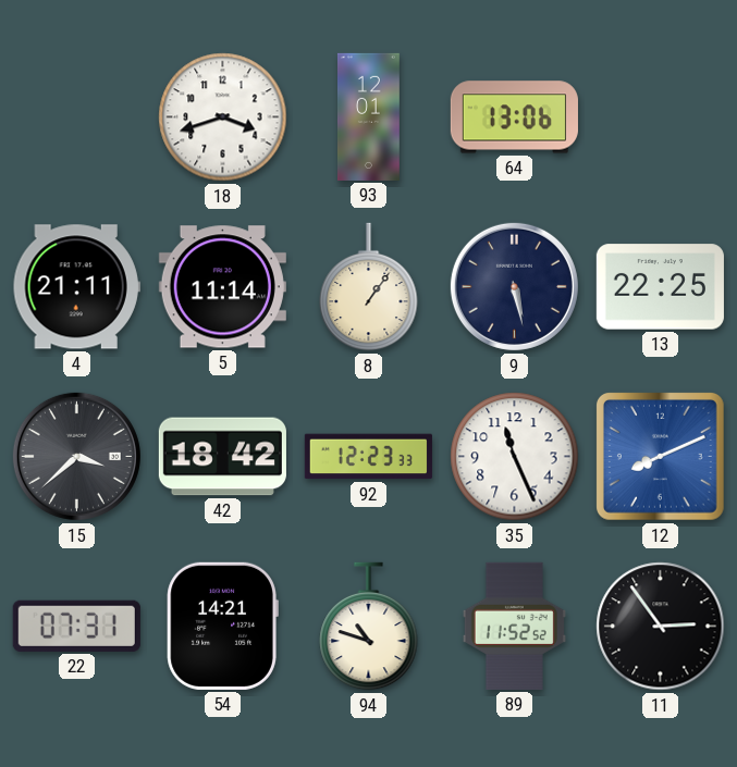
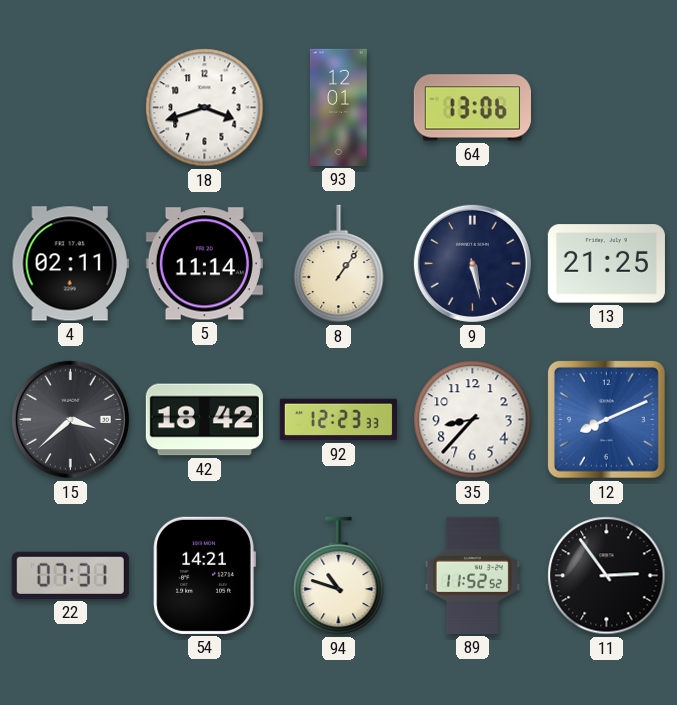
4: 21:11 -> 02:11 (70, 264)
13: 22:25 -> 21:25 (606, 264)
35: 11:26 -> 8:37 (473, 420)
